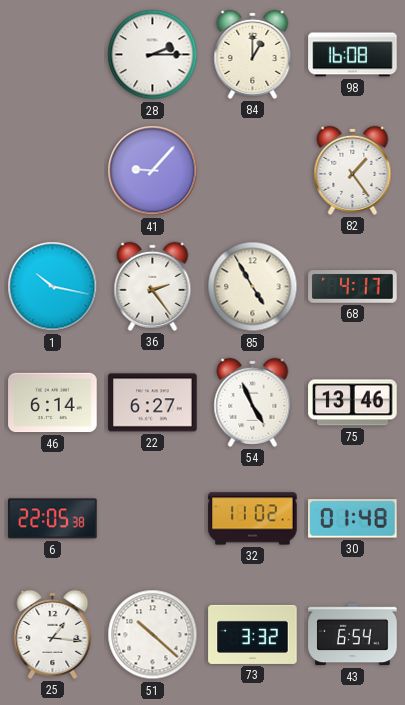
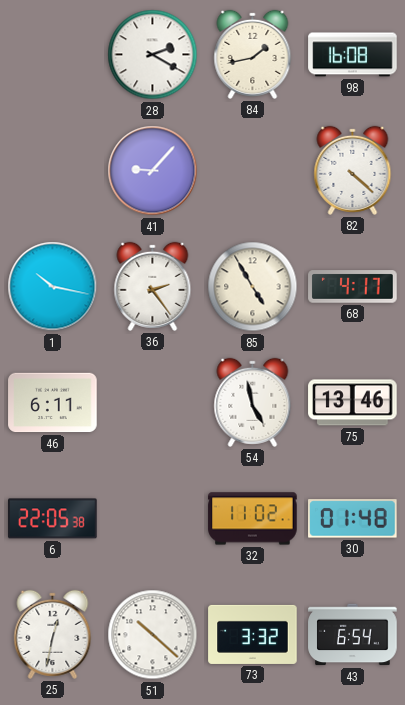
28: 2:15 -> 2:20 (153, 55)
84: 1:00 -> 1:43 (253, 54)
82: 1:24 -> 4:22 (353, 170)
46: 6:14 -> 6:11 (53, 403)
22: 6:27 -> none (153, 403)
54: 4:56 -> 4:58 (253, 402)
25: 1:16 -> 12:32 (53, 634)
